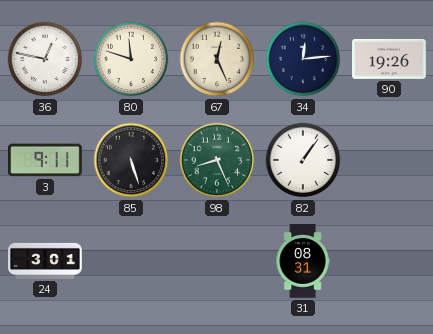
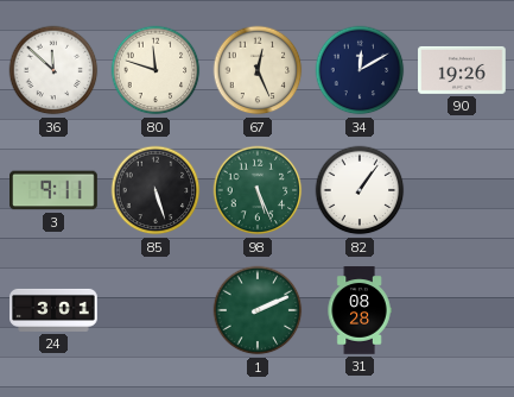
36: 12:47 -> 11:52 (53, 70)
34: 12:14 -> 12:10 (360, 70)
98: 8:26 -> 5:26 (258, 190)
1: none -> 2:11 (258, 310)
31: 08:31 -> 08:28 (360, 310)
